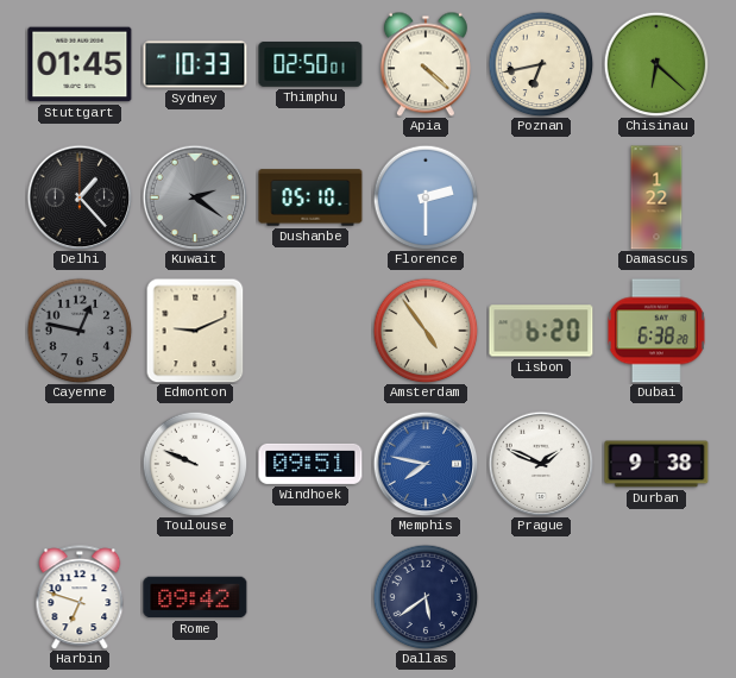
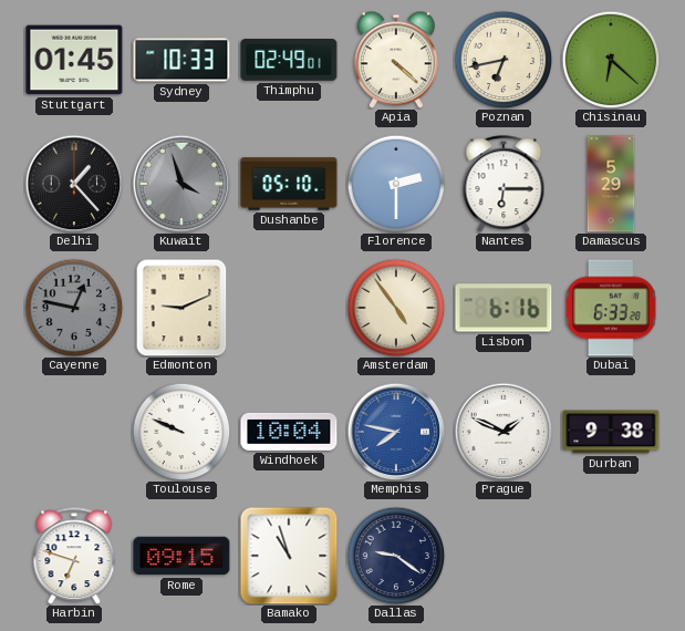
Thimphu: 02:50 -> 02:49 (289, 61)
Kuwait: 2:21 -> 3:57 (181, 184)
Nantes: none -> 6:15 (504, 184)
Damascus: 1:22 -> 5:29 (611, 184)
Lisbon: 6:20 -> 6:16 (504, 308)
Dubai: 6:38 -> 6:33 (611, 308)
Windhoek: 09:51 -> 10:04 (289, 432)
Rome: 09:42 -> 09:15 (181, 556)
Bamako: none -> 10:57 (289, 556)
Dallas: 5:39 -> 9:21 (396, 556)
